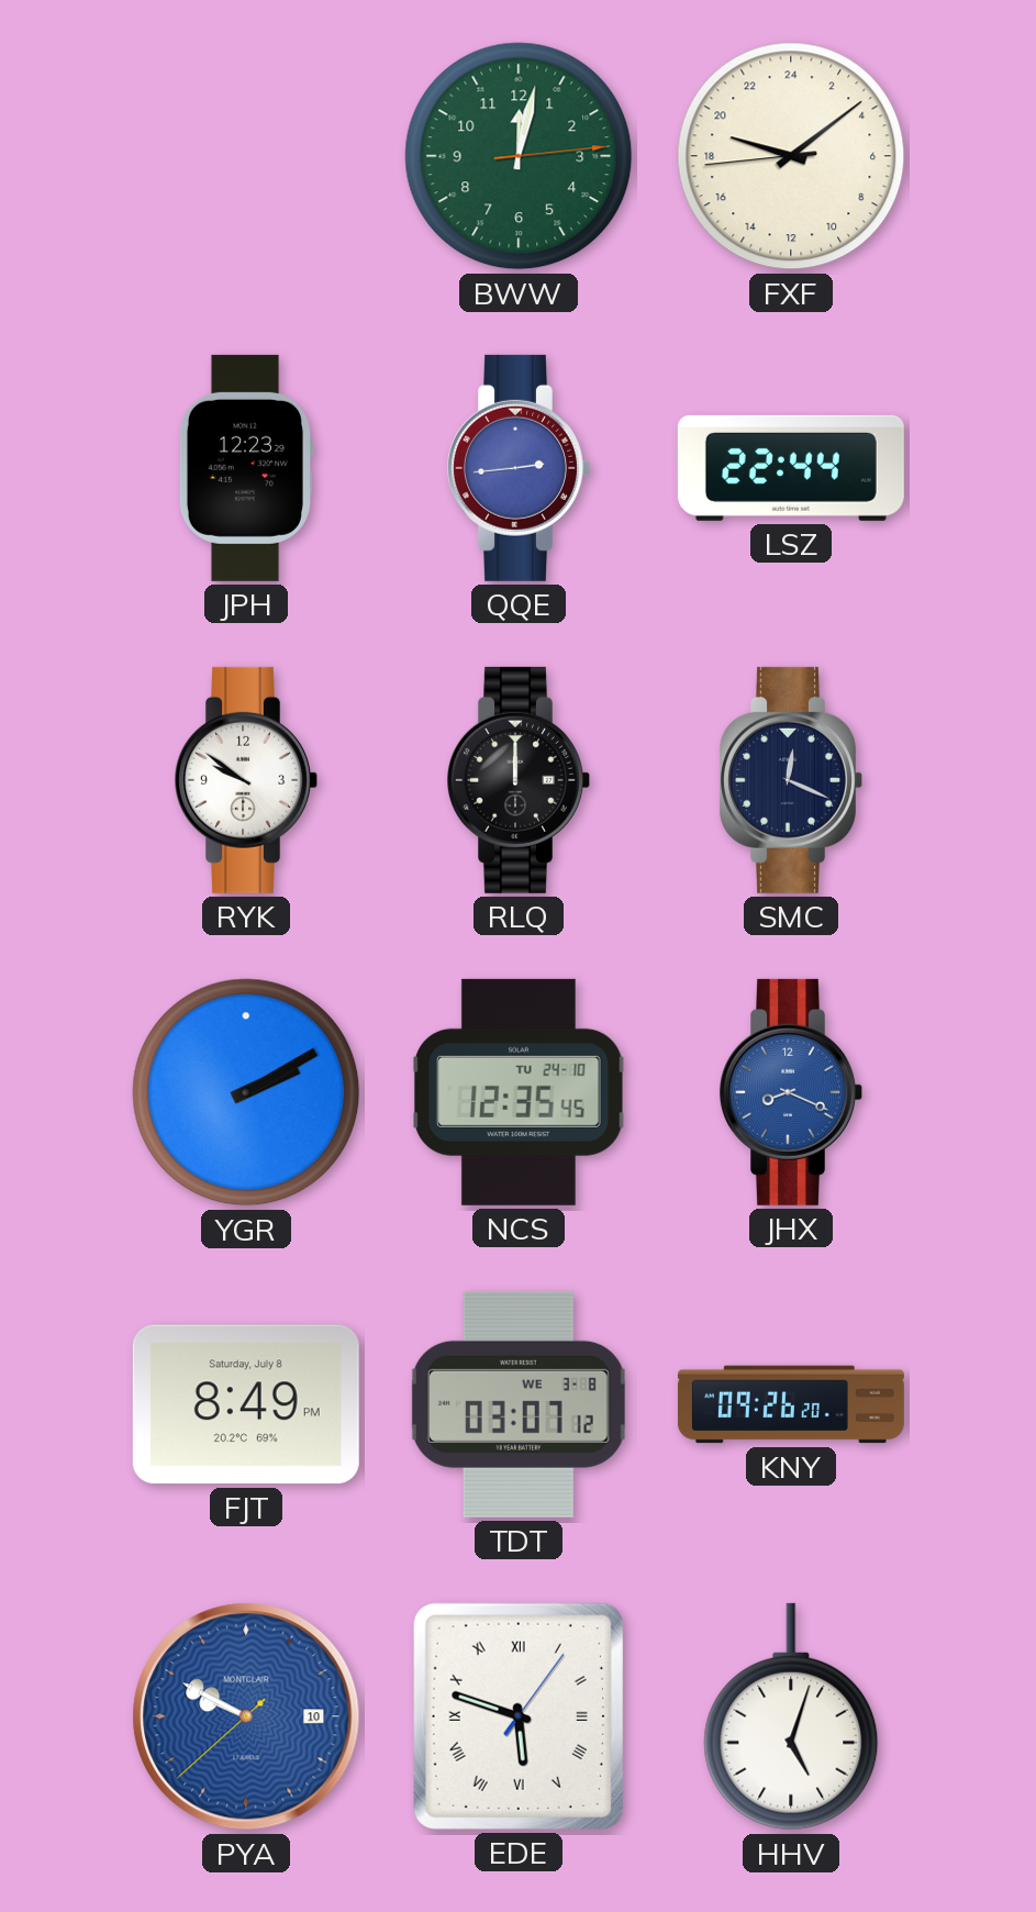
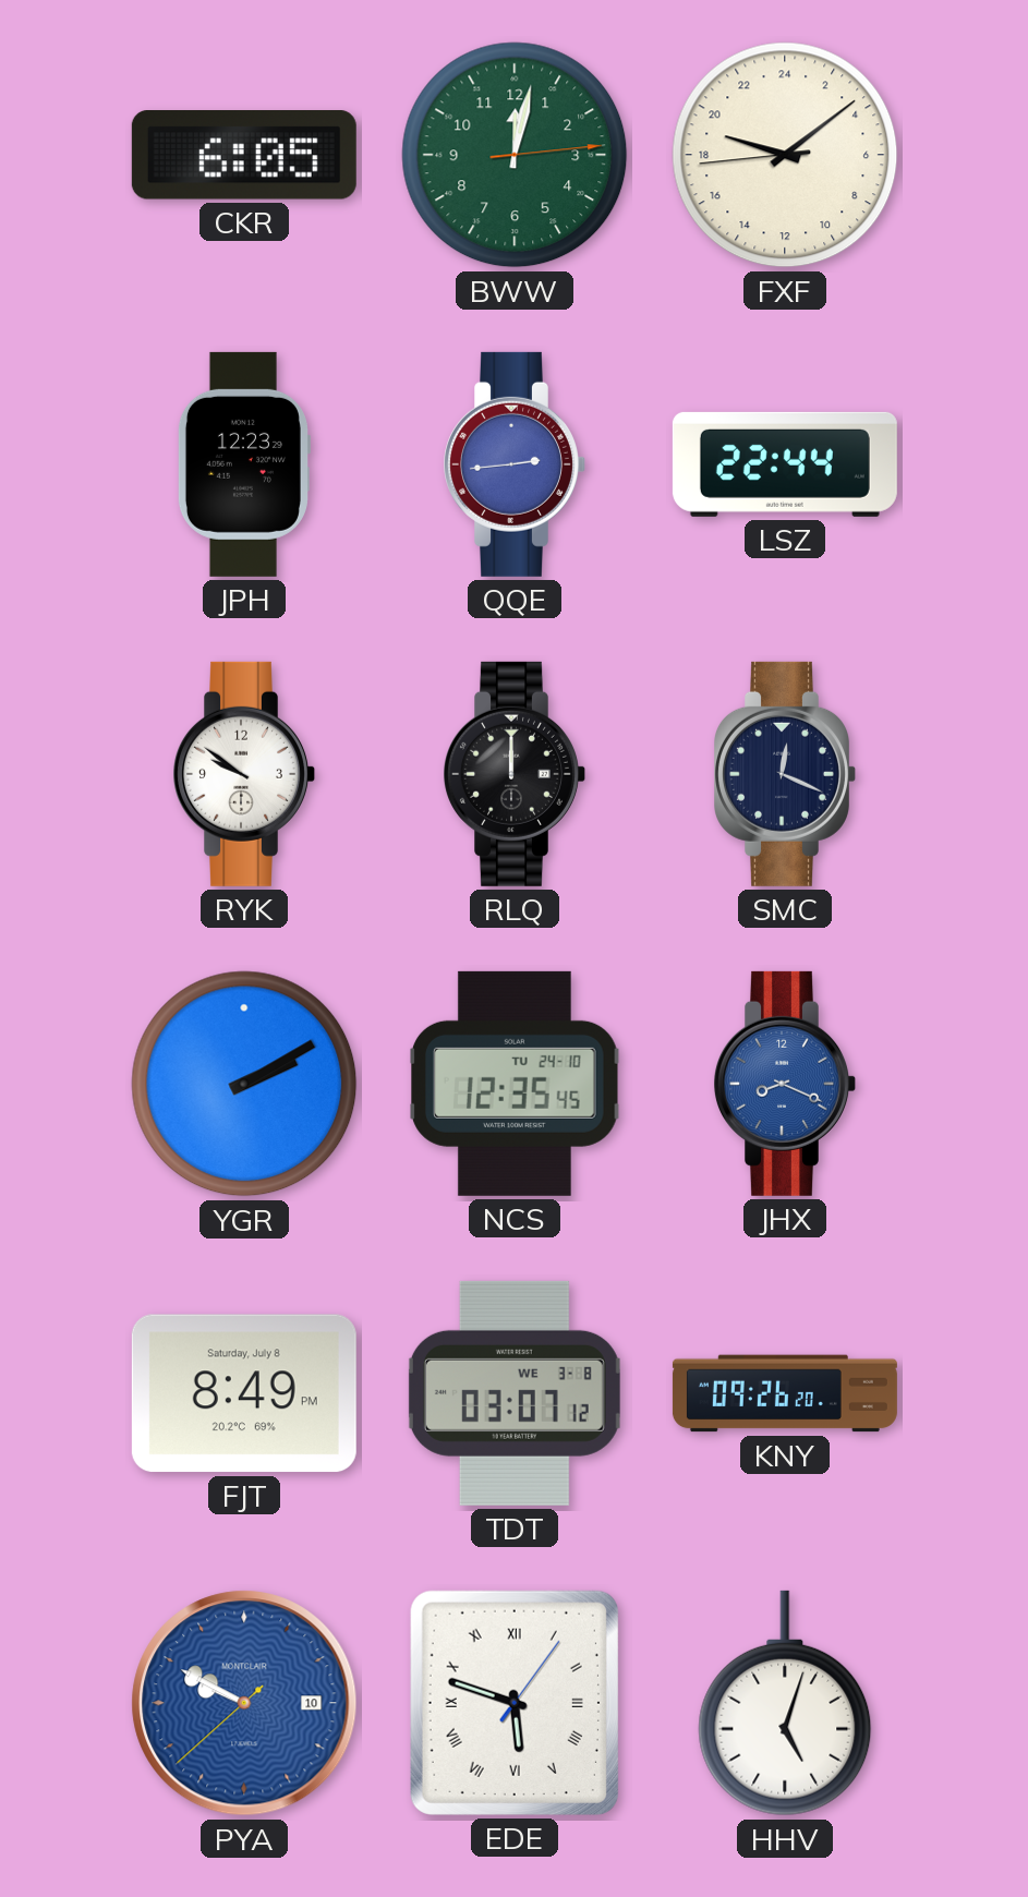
CKR: none -> 6:05 (244, 156)
